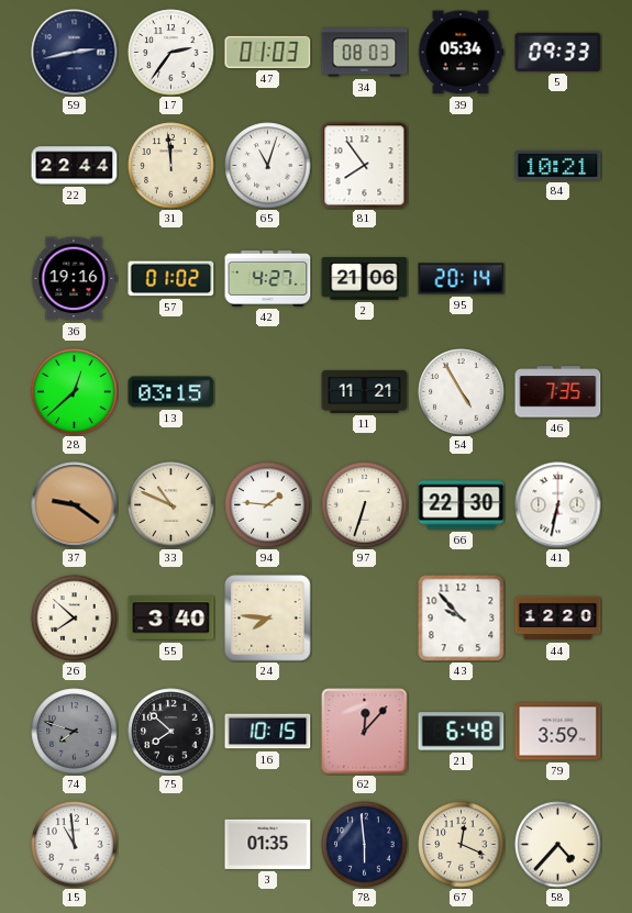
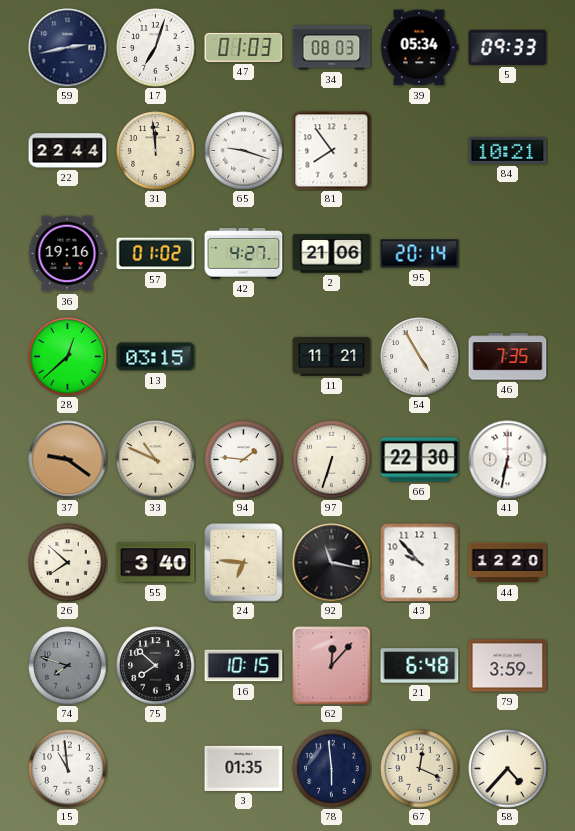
17: 2:36 -> 7:03 (156, 48)
65: 11:03 -> 9:18 (244, 151)
24: 7:46 -> 6:46 (244, 563)
92: none -> 11:17 (332, 563)
